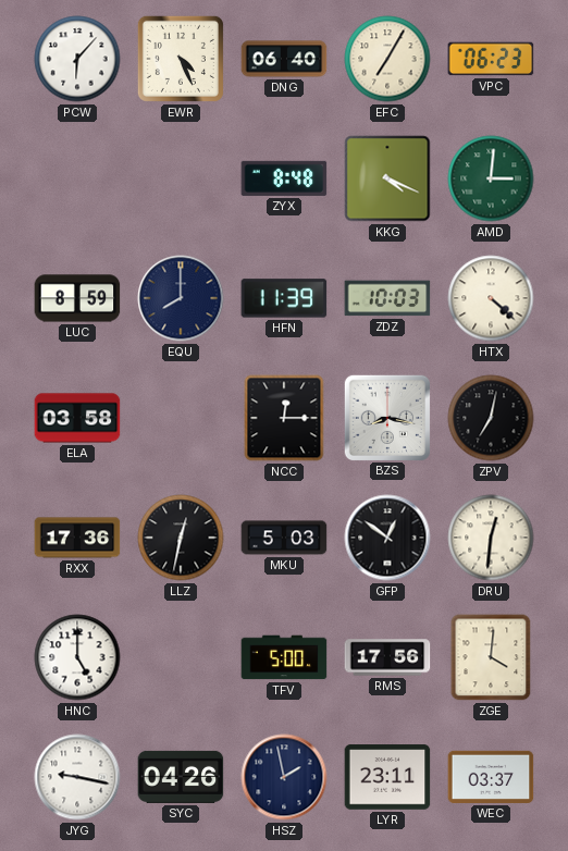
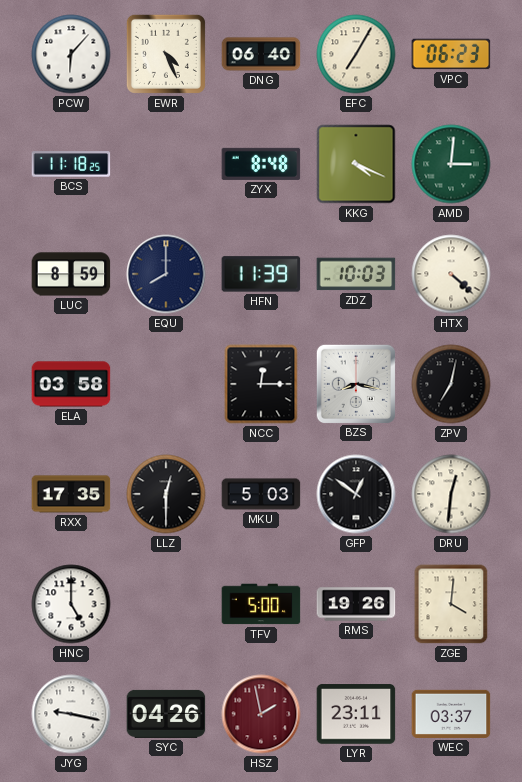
BCS: none -> 11:18 (71, 164)
RXX: 17:36 -> 17:35 (71, 494)
LLZ: 12:32 -> 12:30 (166, 494)
RMS: 17:56 -> 19:26 (356, 604)
HSZ dial: navy -> burgundy (261, 714)
